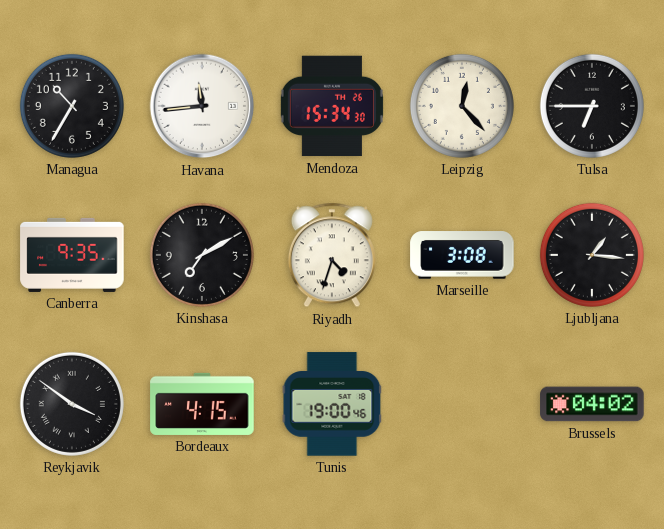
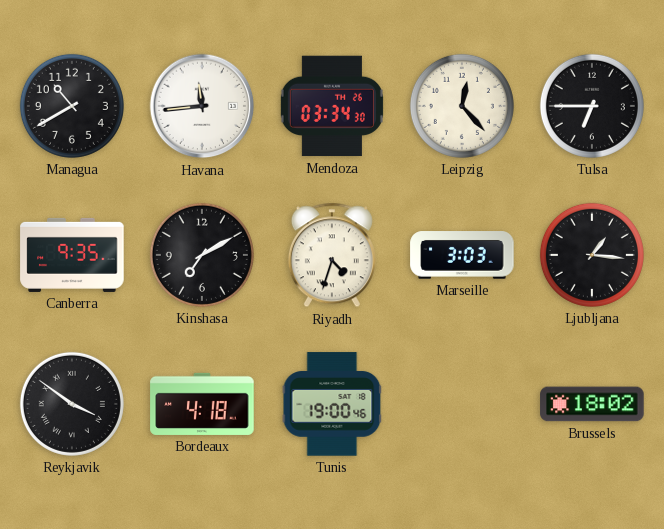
Managua: 10:35 -> 10:40 (72, 106)
Mendoza: 15:34 -> 03:34 (332, 106)
Marseille: 3:08 -> 3:03 (462, 255)
Bordeaux: 4:15 -> 4:18 (202, 404)
Brussels: 04:02 -> 18:02 (592, 404)
